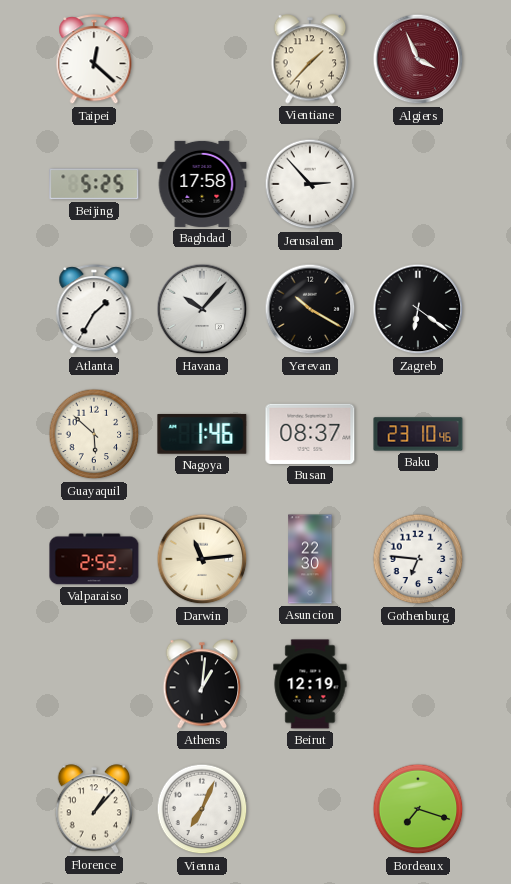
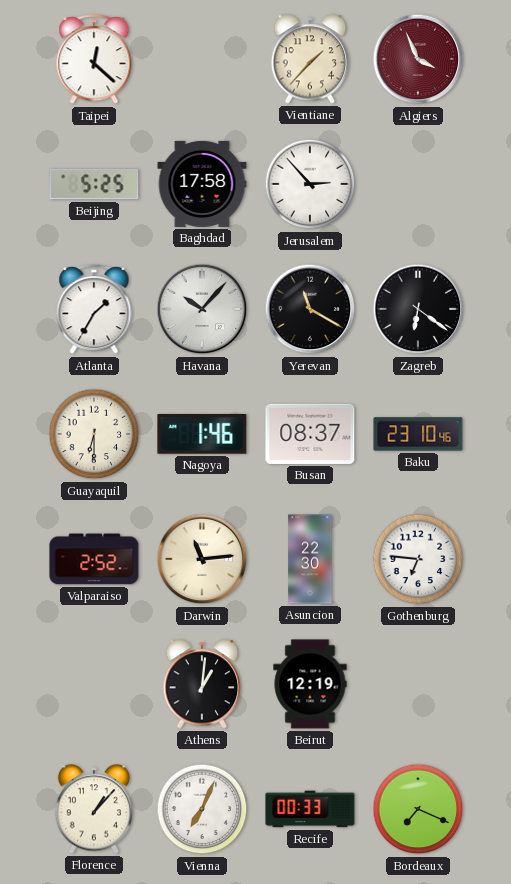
Yerevan: 10:20 -> 11:20 (310, 309)
Guayaquil: 5:52 -> 6:30 (94, 434)
Recife: none -> 00:33 (310, 809)
Bordeaux: 7:18 -> 7:19 (418, 809)
